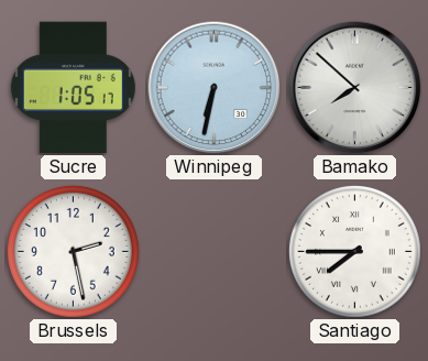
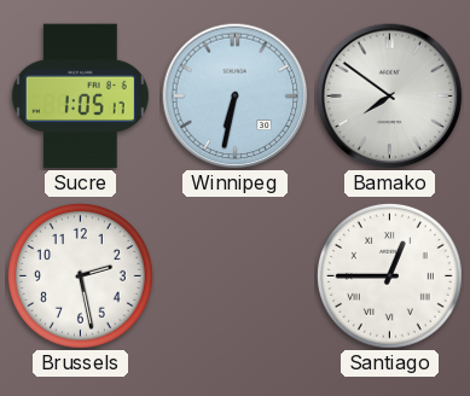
Bamako: 7:52 -> 7:51 (390, 97)
Santiago: 7:45 -> 12:45 (389, 275)
